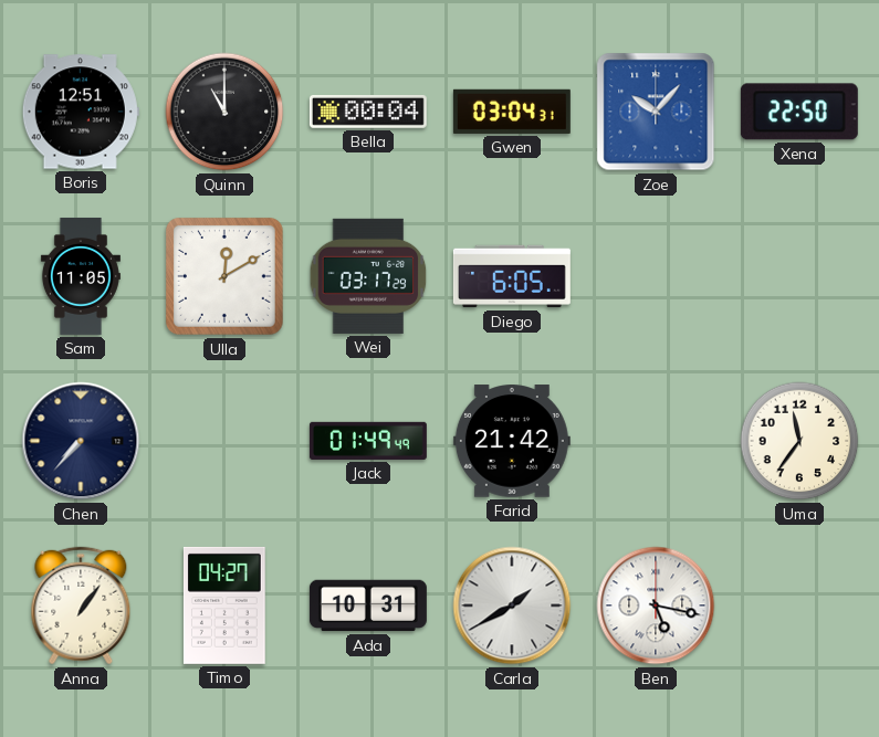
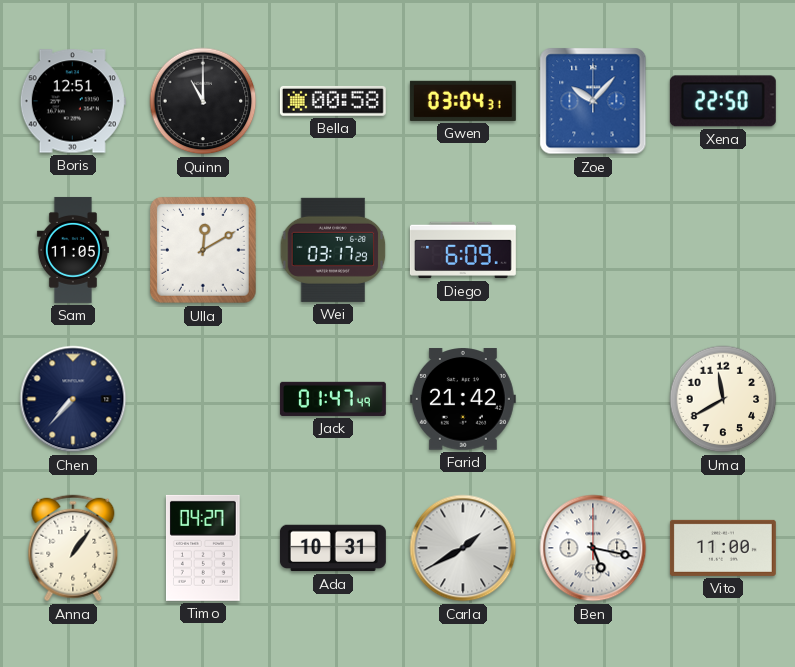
Bella: 00:04 -> 00:58 (333, 101)
Diego: 6:05 -> 6:09 (463, 250)
Jack: 01:49 -> 01:47 (333, 399)
Uma: 11:36 -> 11:40 (723, 399)
Vito: none -> 11:00 (723, 548)
